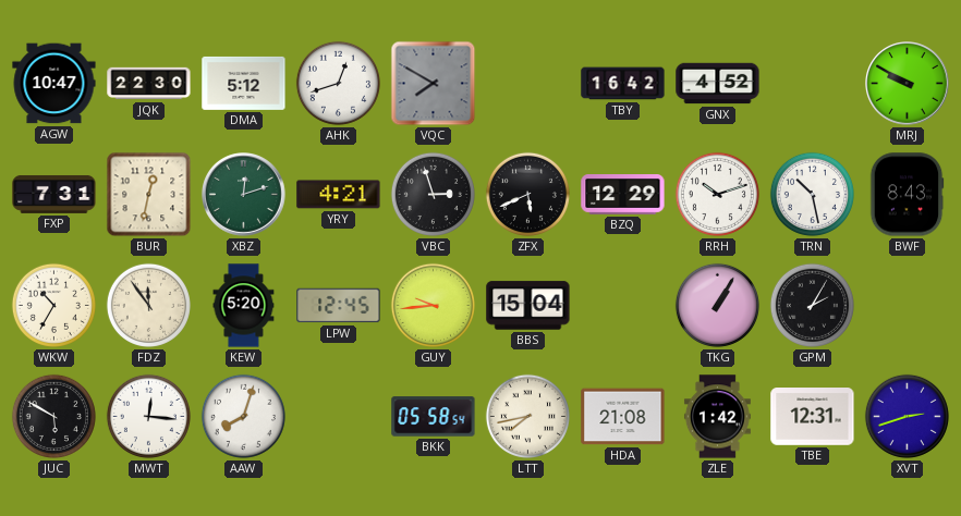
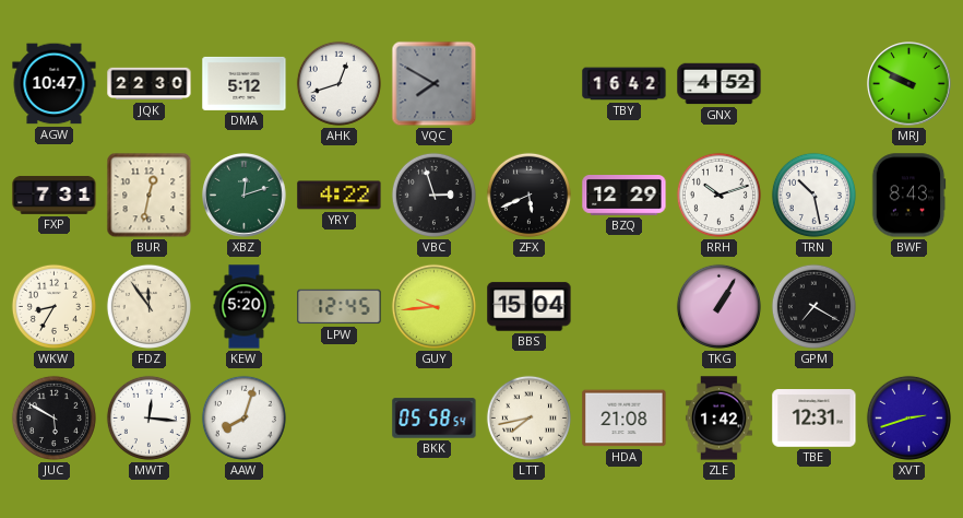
YRY: 4:21 -> 4:22 (340, 196)
WKW: 10:35 -> 8:35 (53, 306)
GPM: 2:05 -> 7:20 (813, 306)
